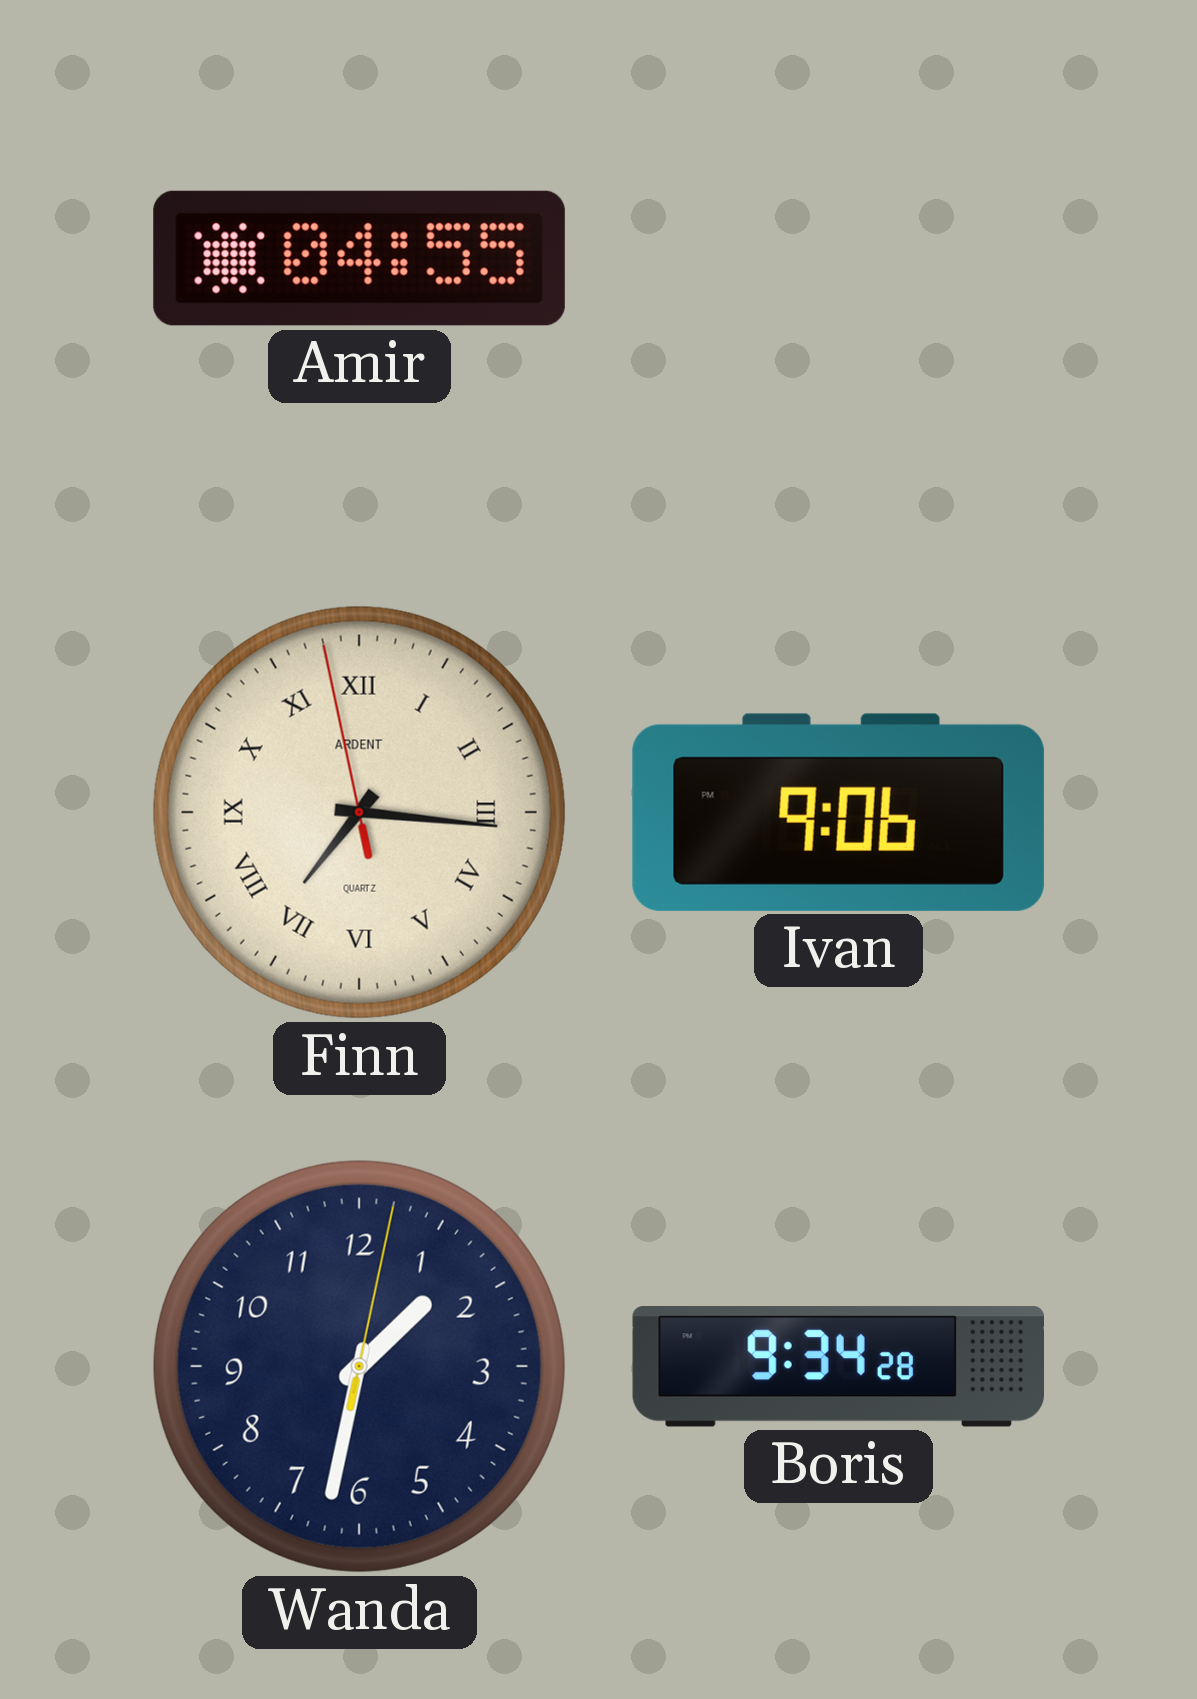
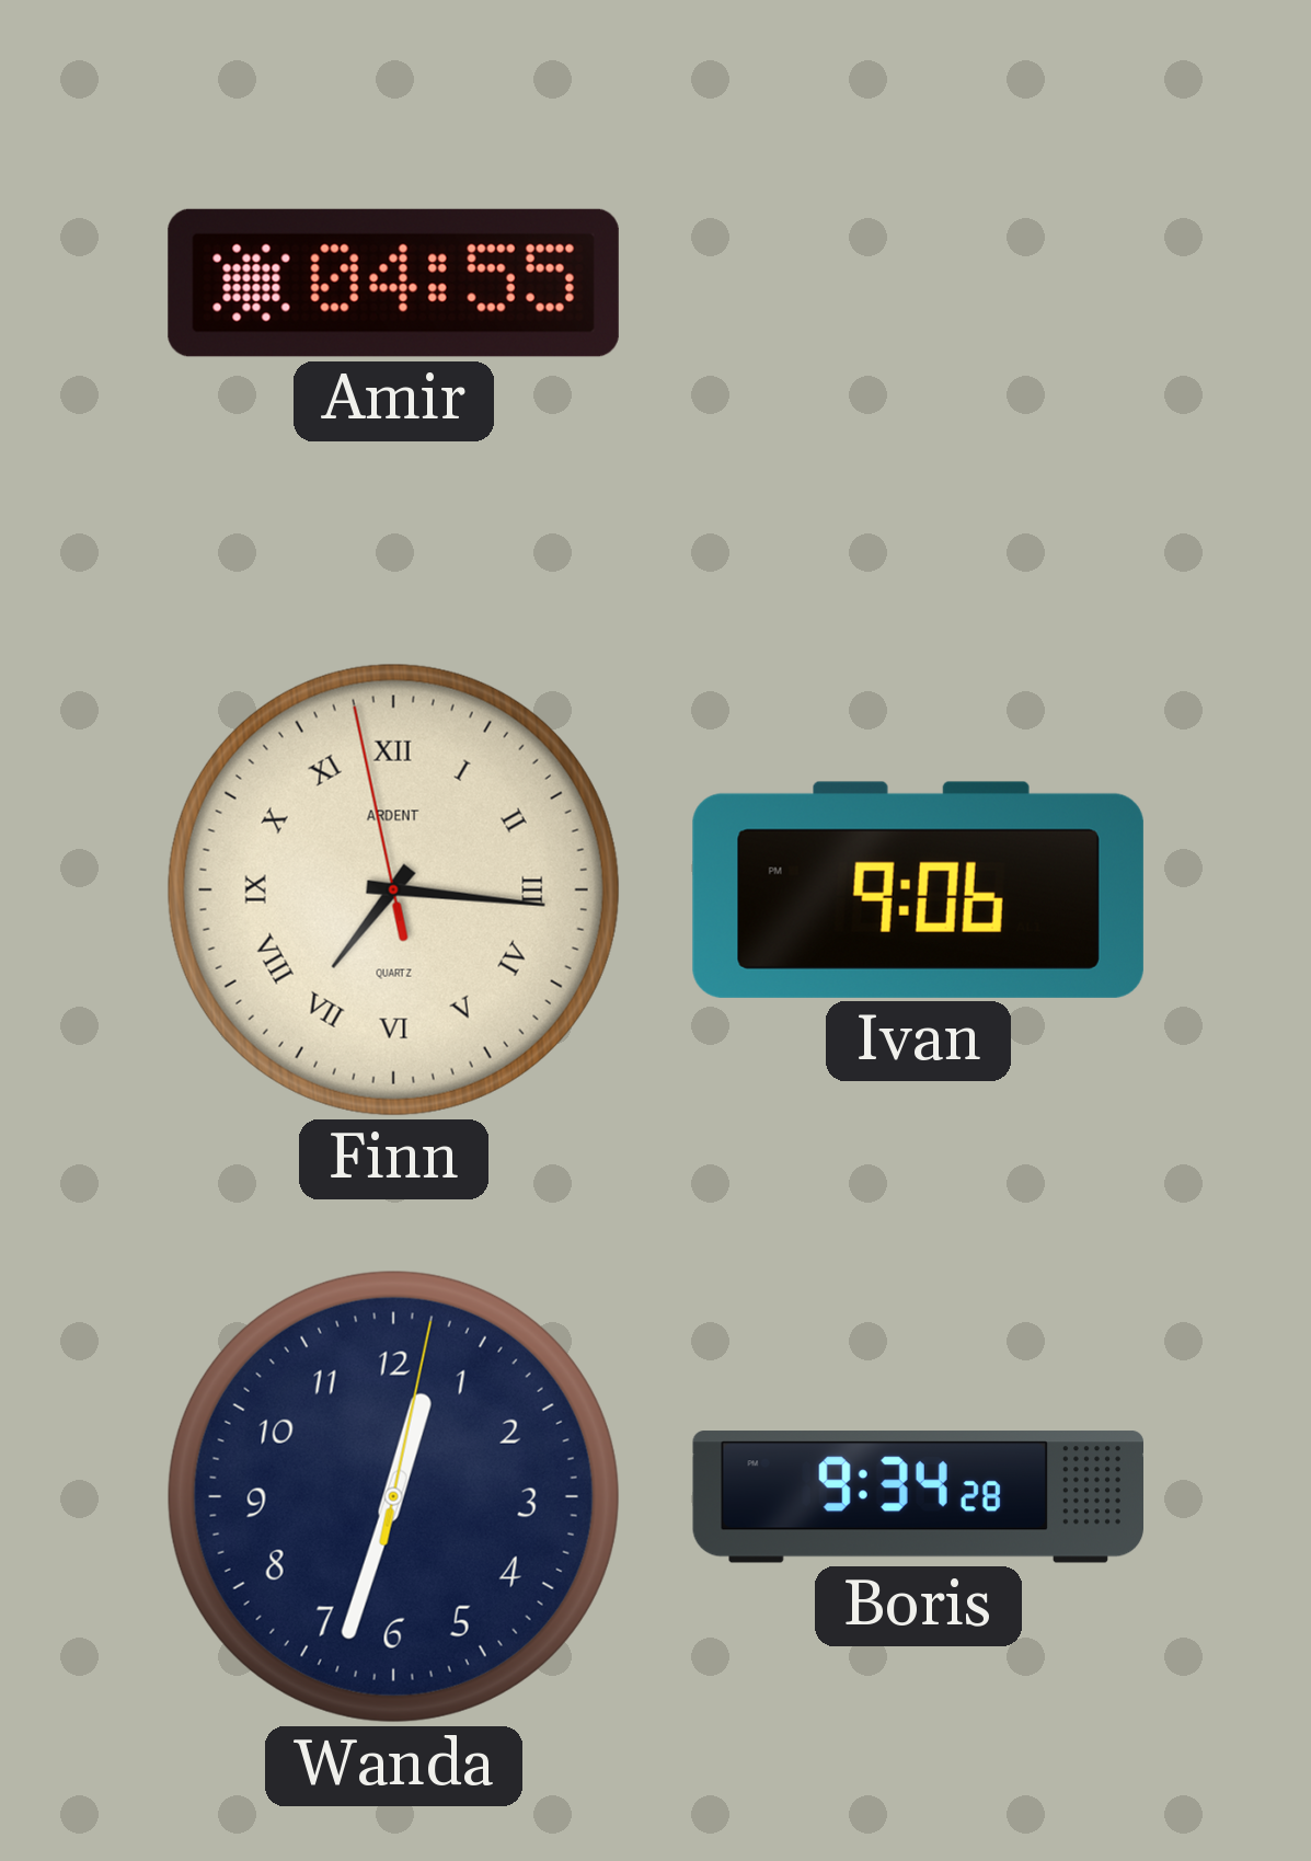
Wanda: 1:32 -> 12:33 (393, 1496)
